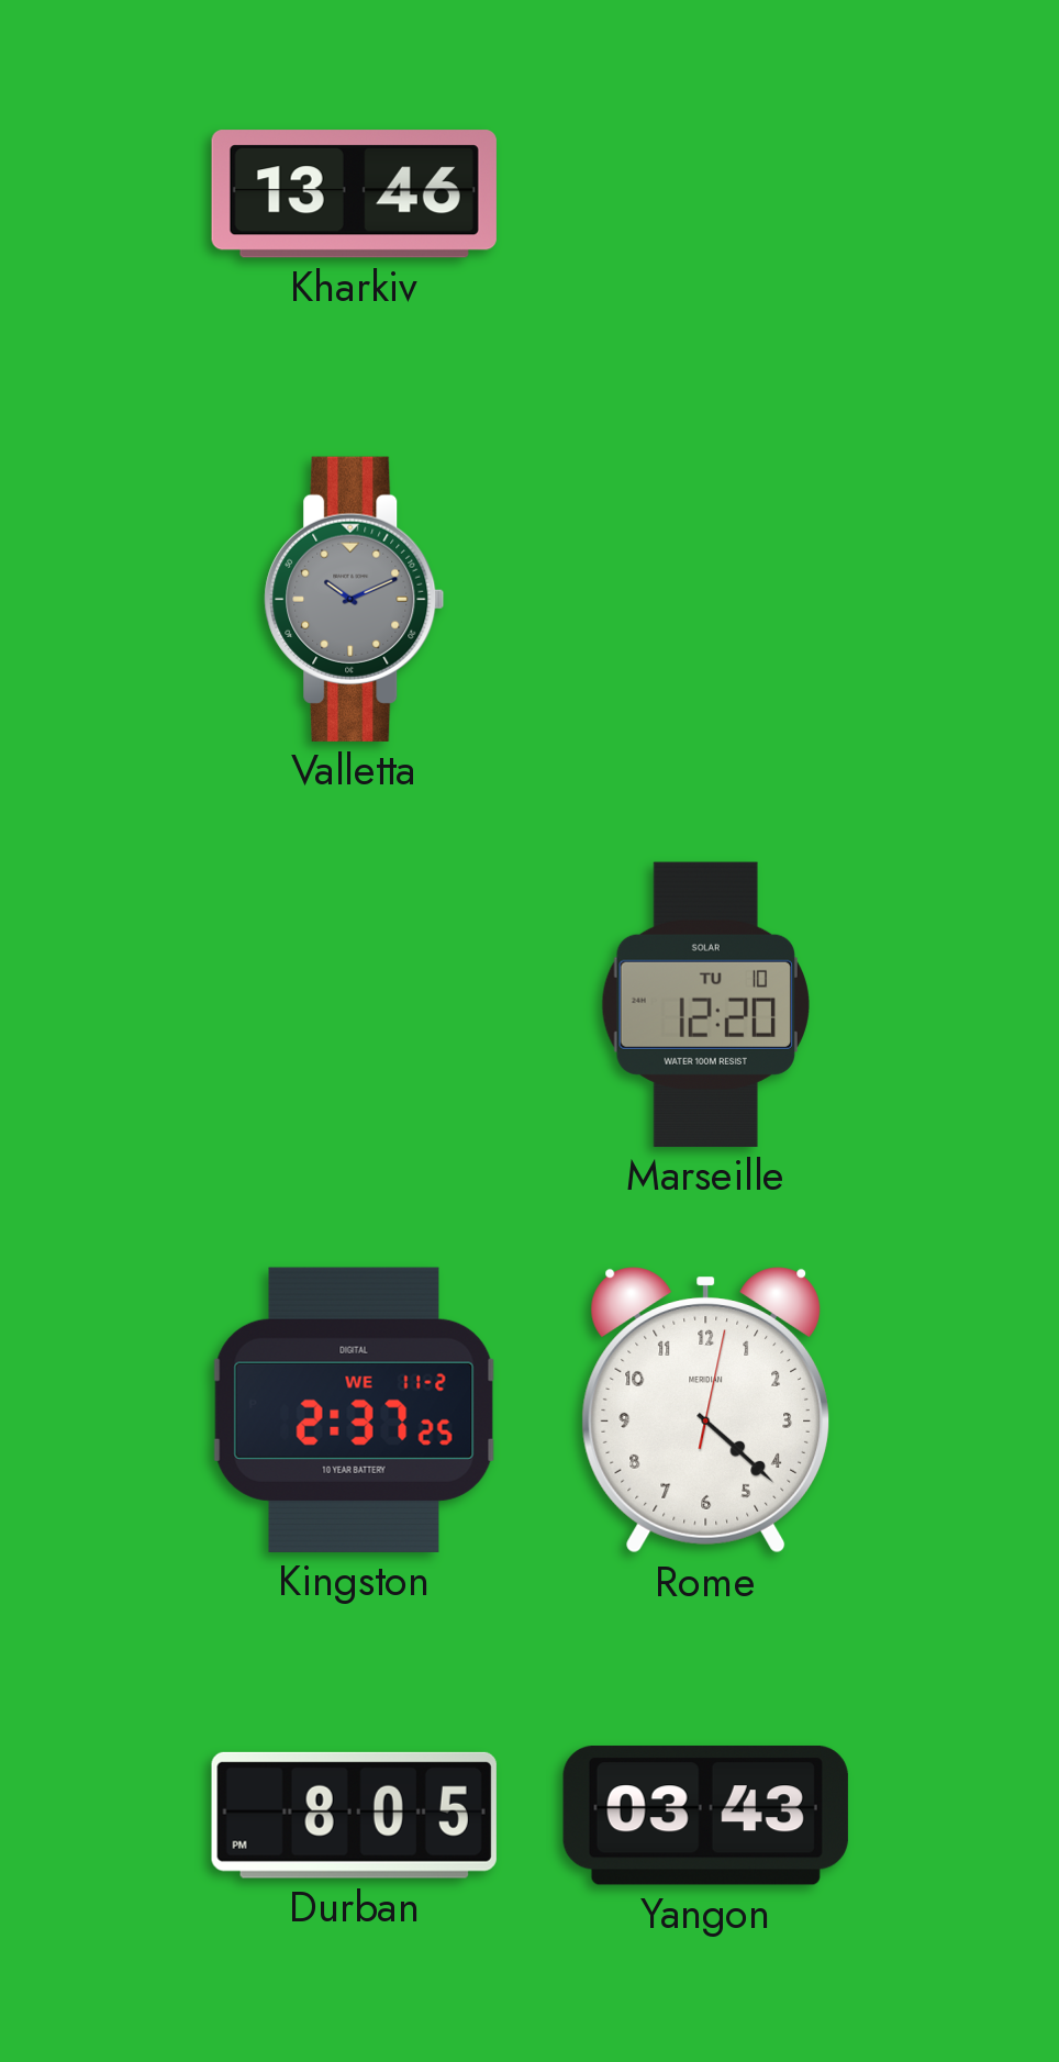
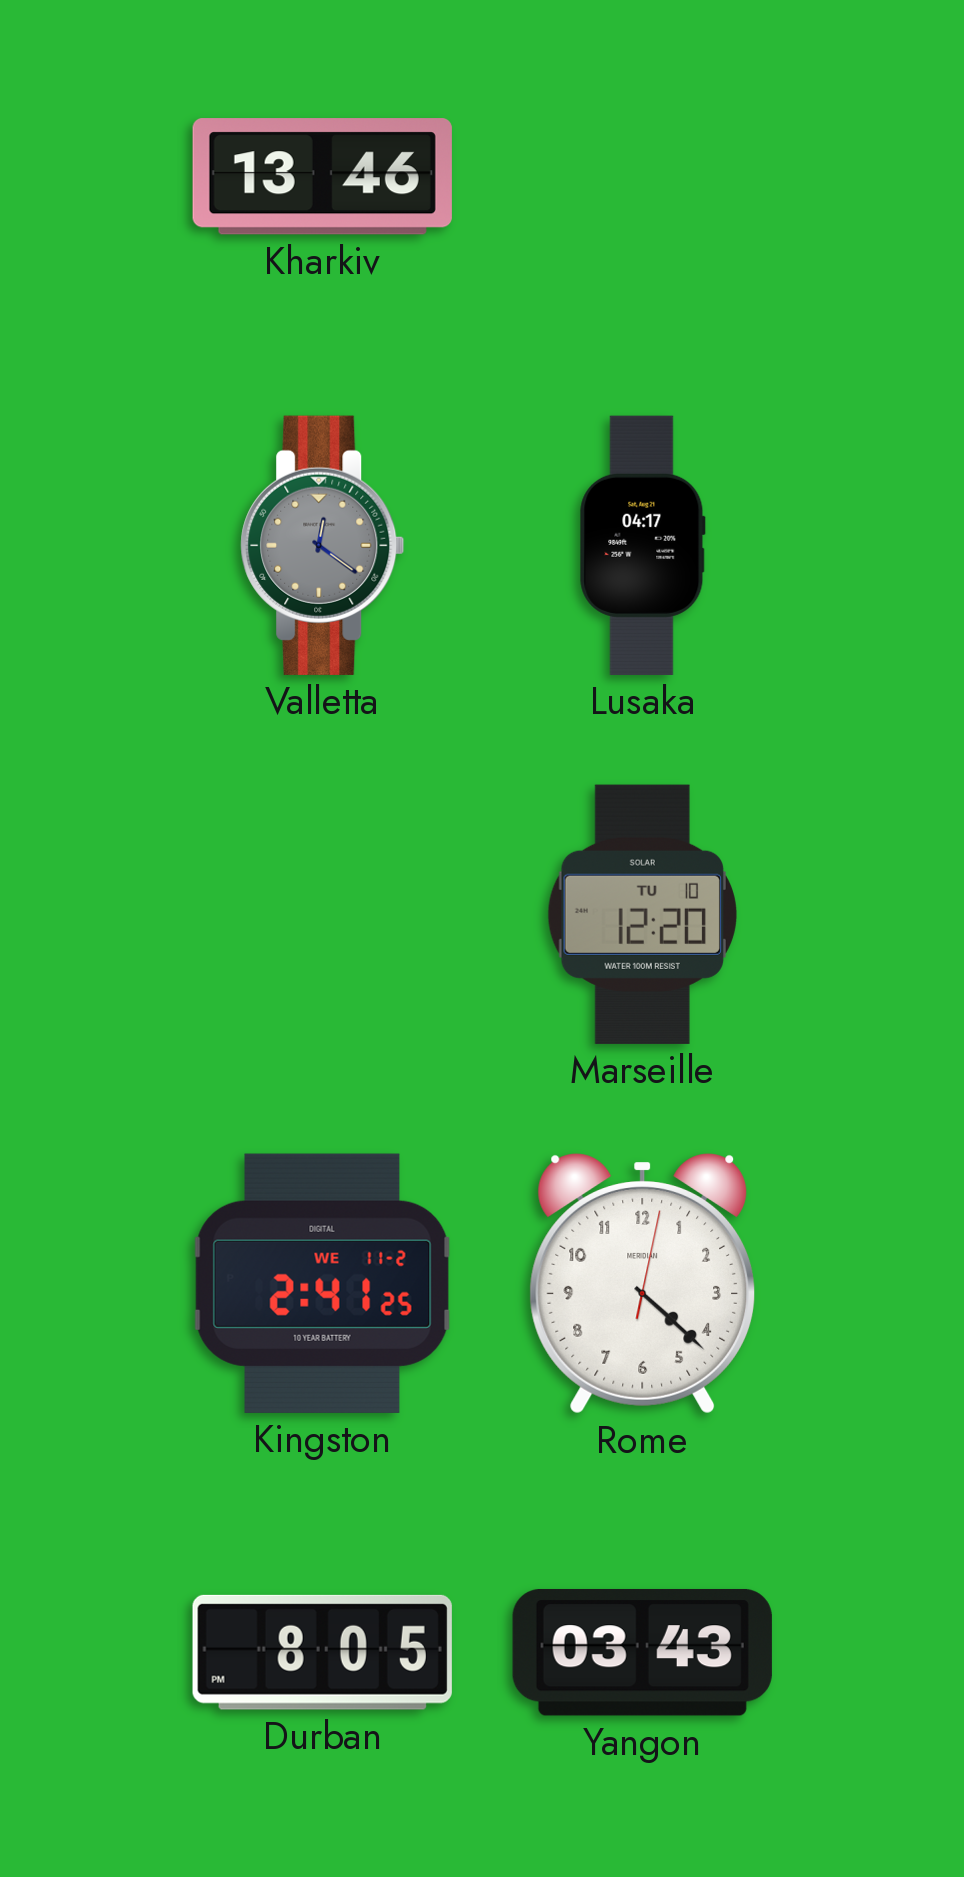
Valletta: 10:11 -> 12:21 (323, 545)
Lusaka: none -> 04:17 (642, 545)
Kingston: 2:37 -> 2:41 (323, 1283)
